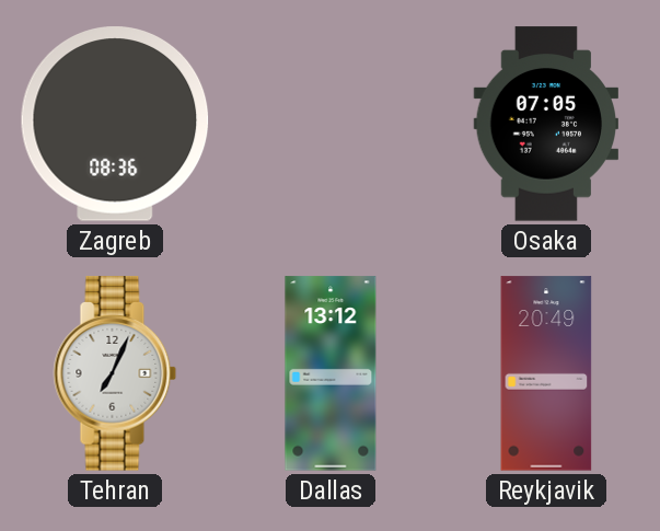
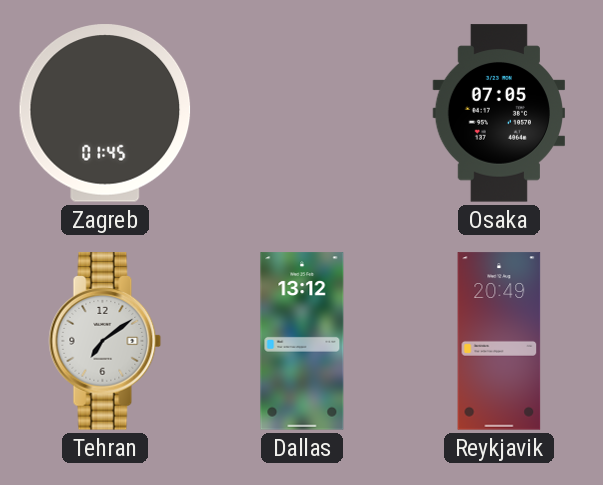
Zagreb: 08:36 -> 01:45 (105, 113)
Tehran: 7:04 -> 7:09 (105, 341)
